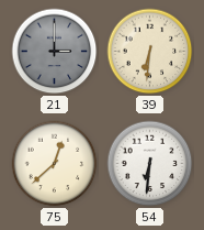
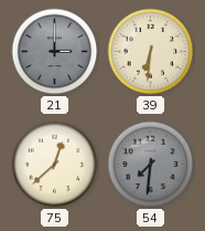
54: 6:31 -> 7:31 (151, 165)
54 dial: white -> grey (151, 165)
